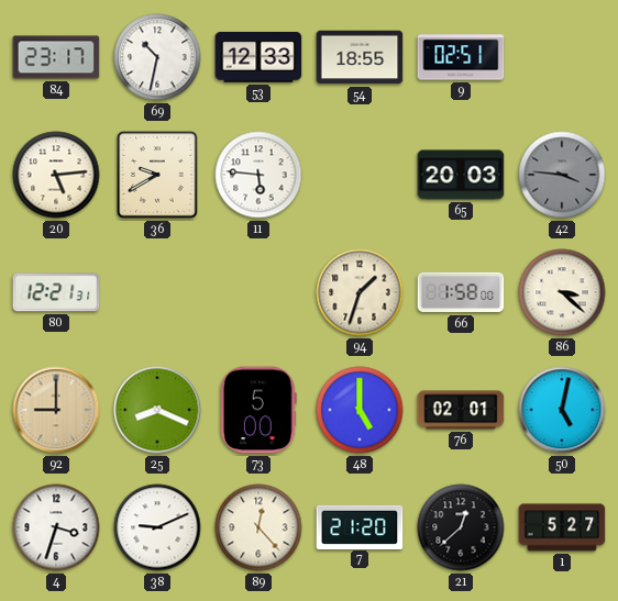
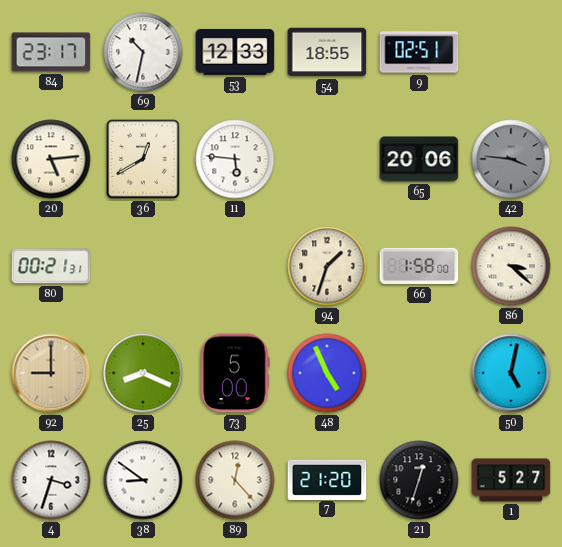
36: 9:40 -> 12:40 (143, 159)
65: 20:03 -> 20:06 (419, 159)
80: 12:21 -> 00:21 (51, 266)
48: 5:00 -> 4:56 (327, 373)
76: 02:01 -> none (461, 410)
38: 9:11 -> 8:51 (143, 480)
21: 12:38 -> 12:33 (419, 480)
